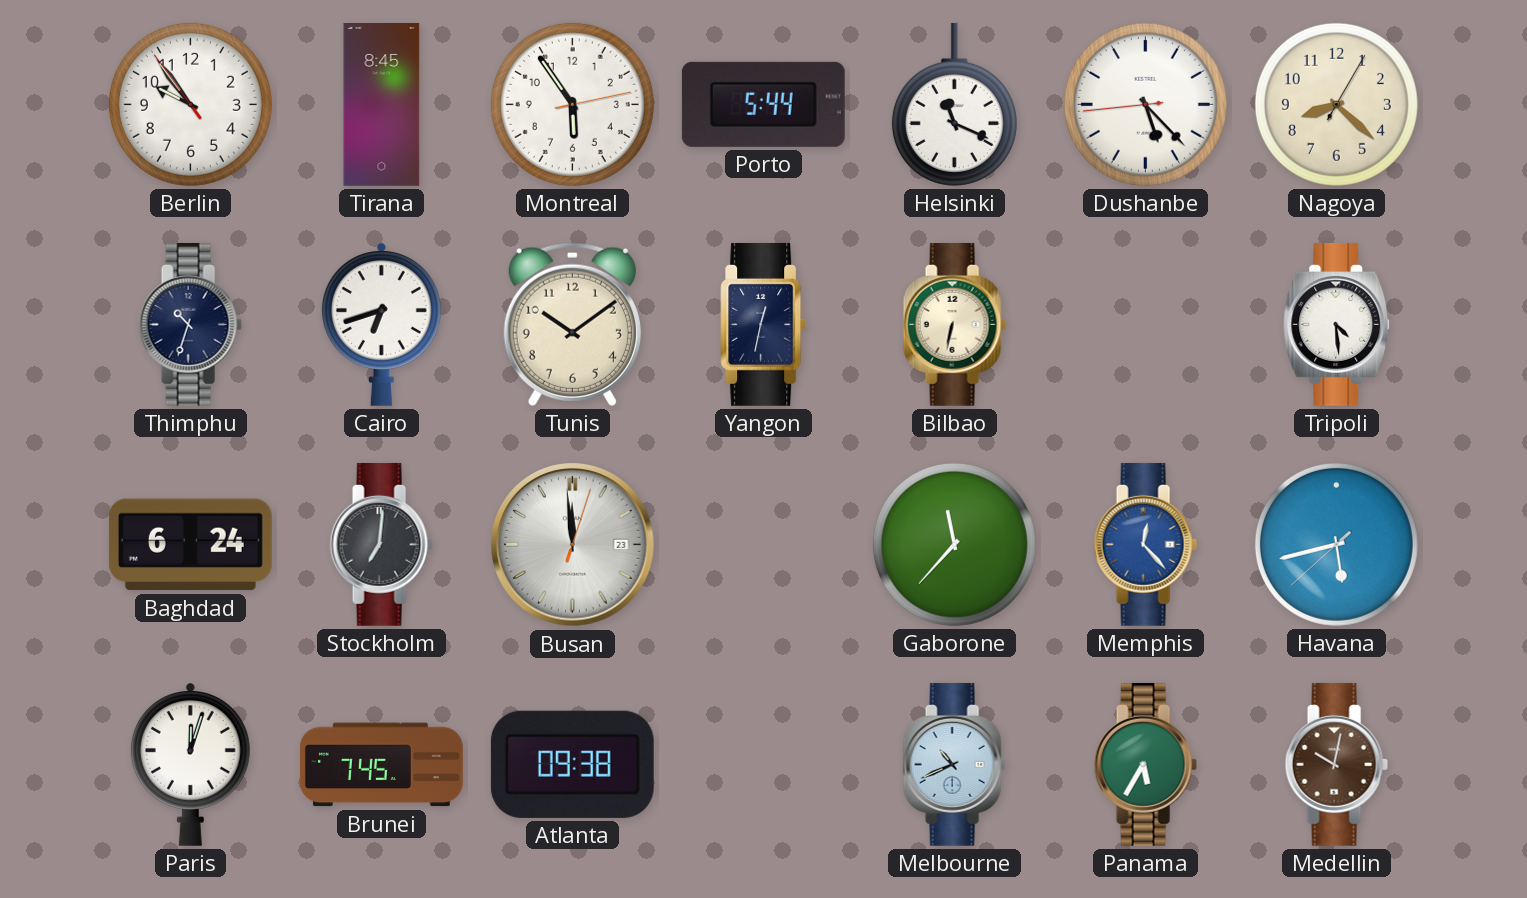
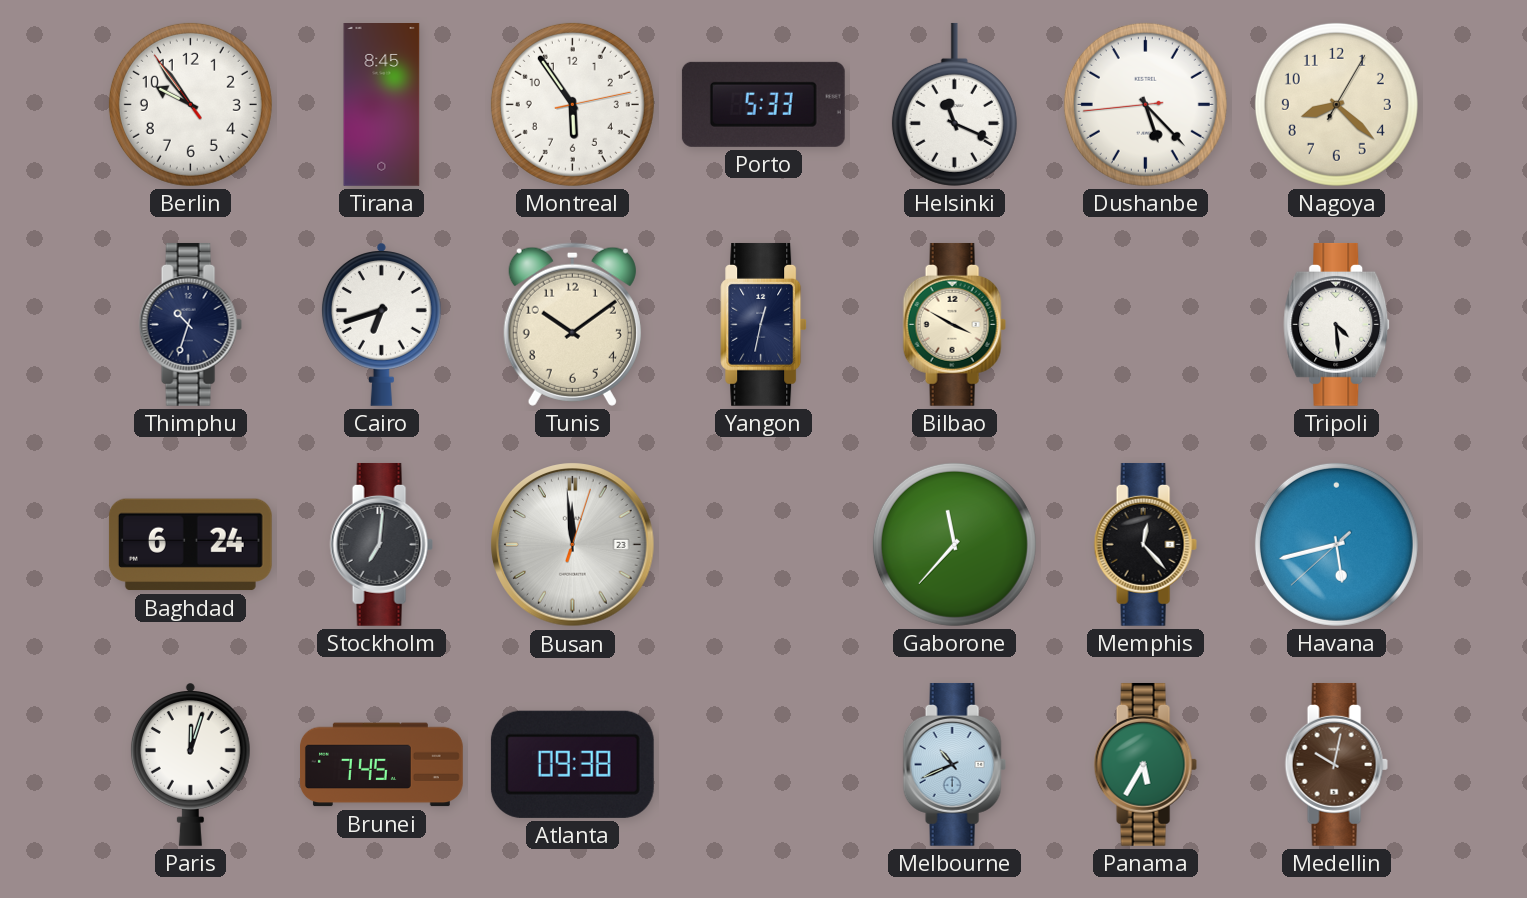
Porto: 5:44 -> 5:33 (763, 104)
Bilbao: 6:32 -> 3:50 (954, 324)
Memphis dial: blue -> black (1145, 544)
